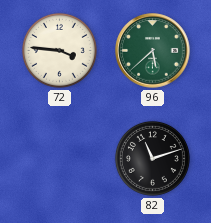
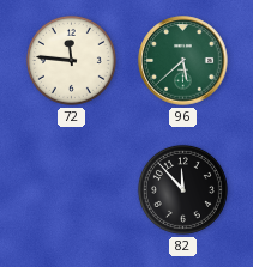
72: 3:46 -> 11:46 (71, 60)
82: 11:12 -> 11:53 (182, 189)
